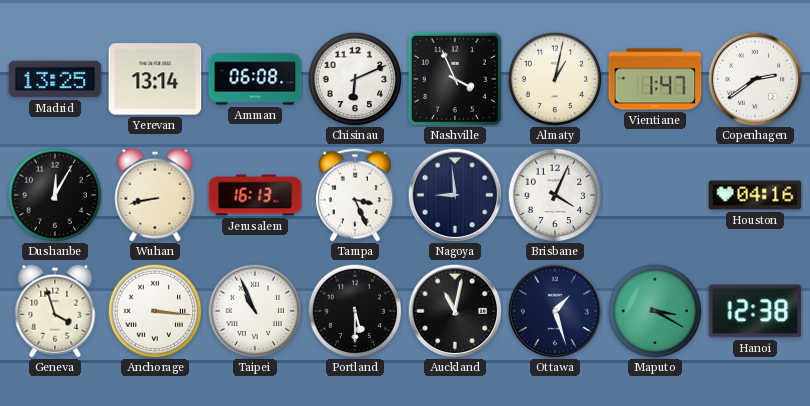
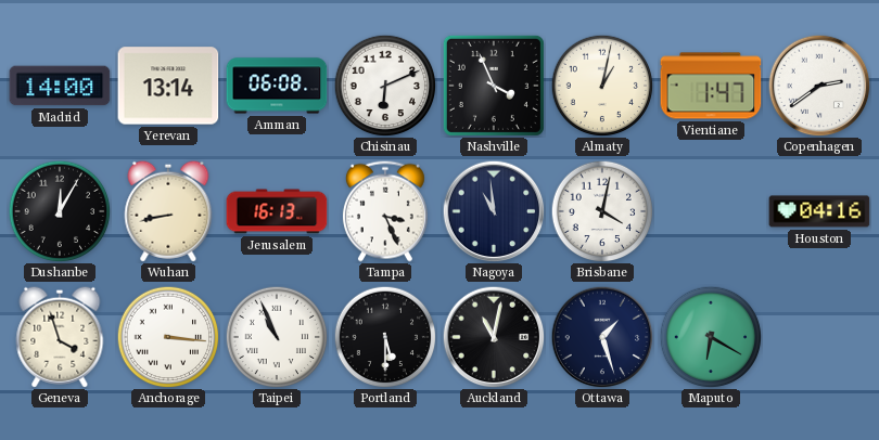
Madrid: 13:25 -> 14:00 (60, 86)
Nagoya: 8:59 -> 10:59 (494, 211)
Brisbane: 4:04 -> 4:02 (602, 211)
Maputo: 3:20 -> 6:20 (711, 337)
Hanoi: 12:38 -> none (755, 311)
